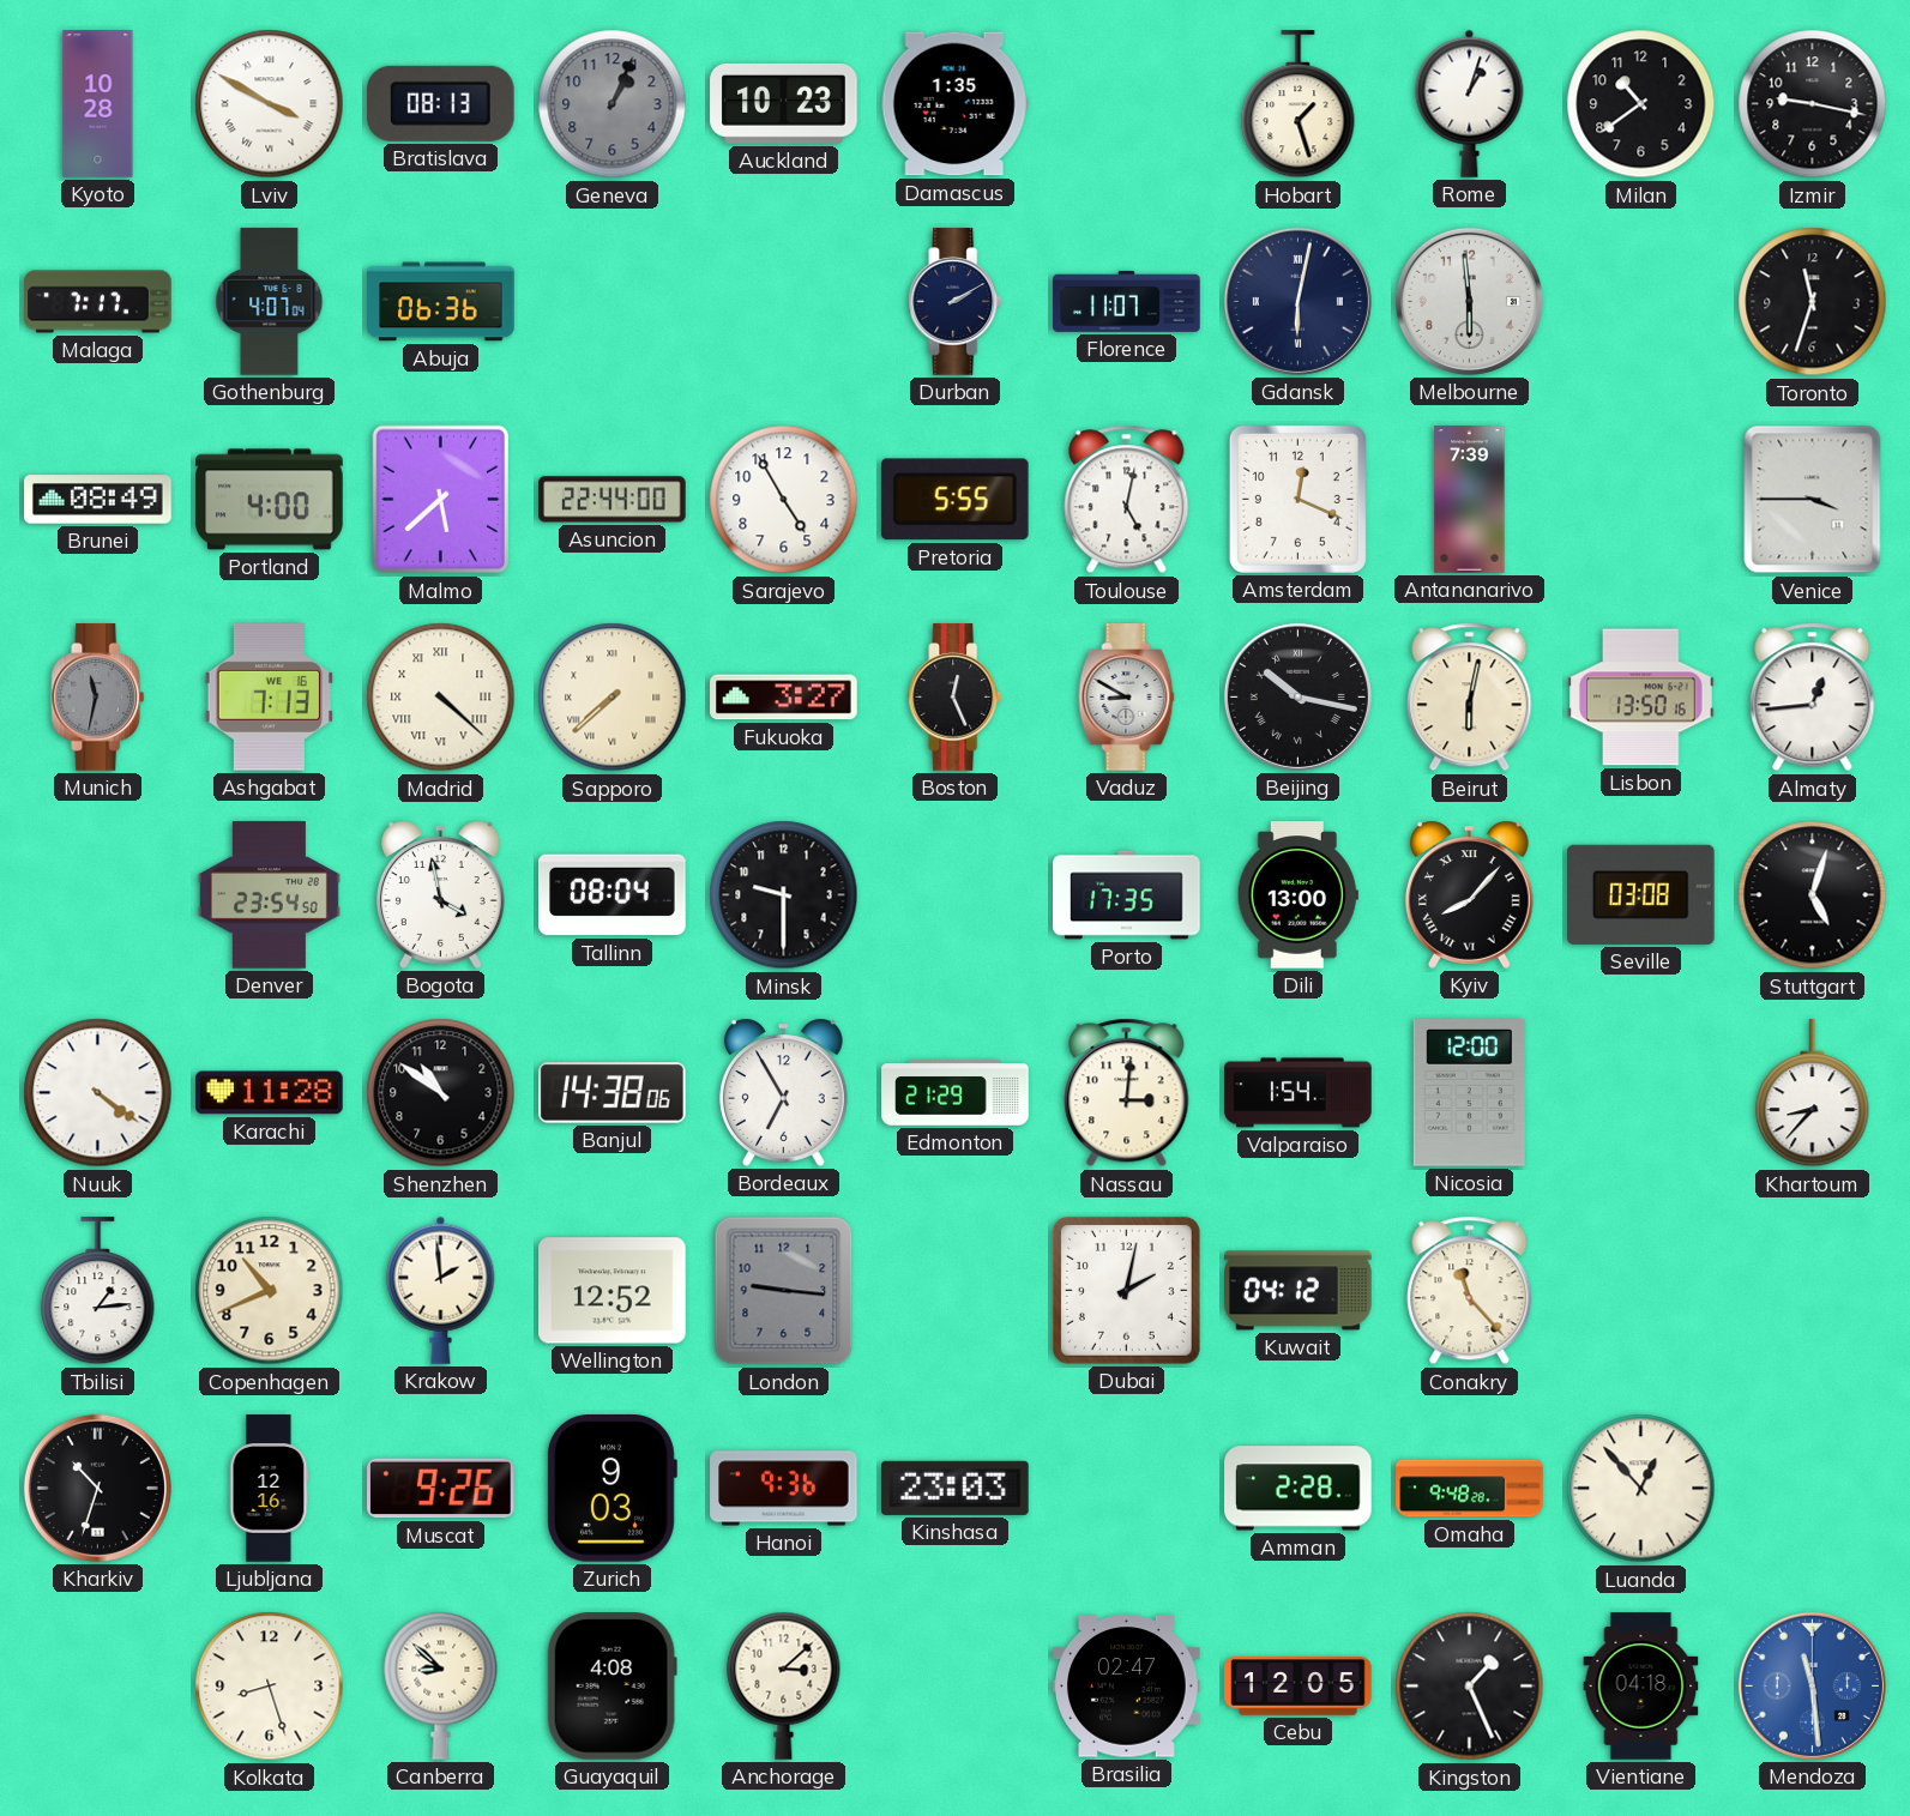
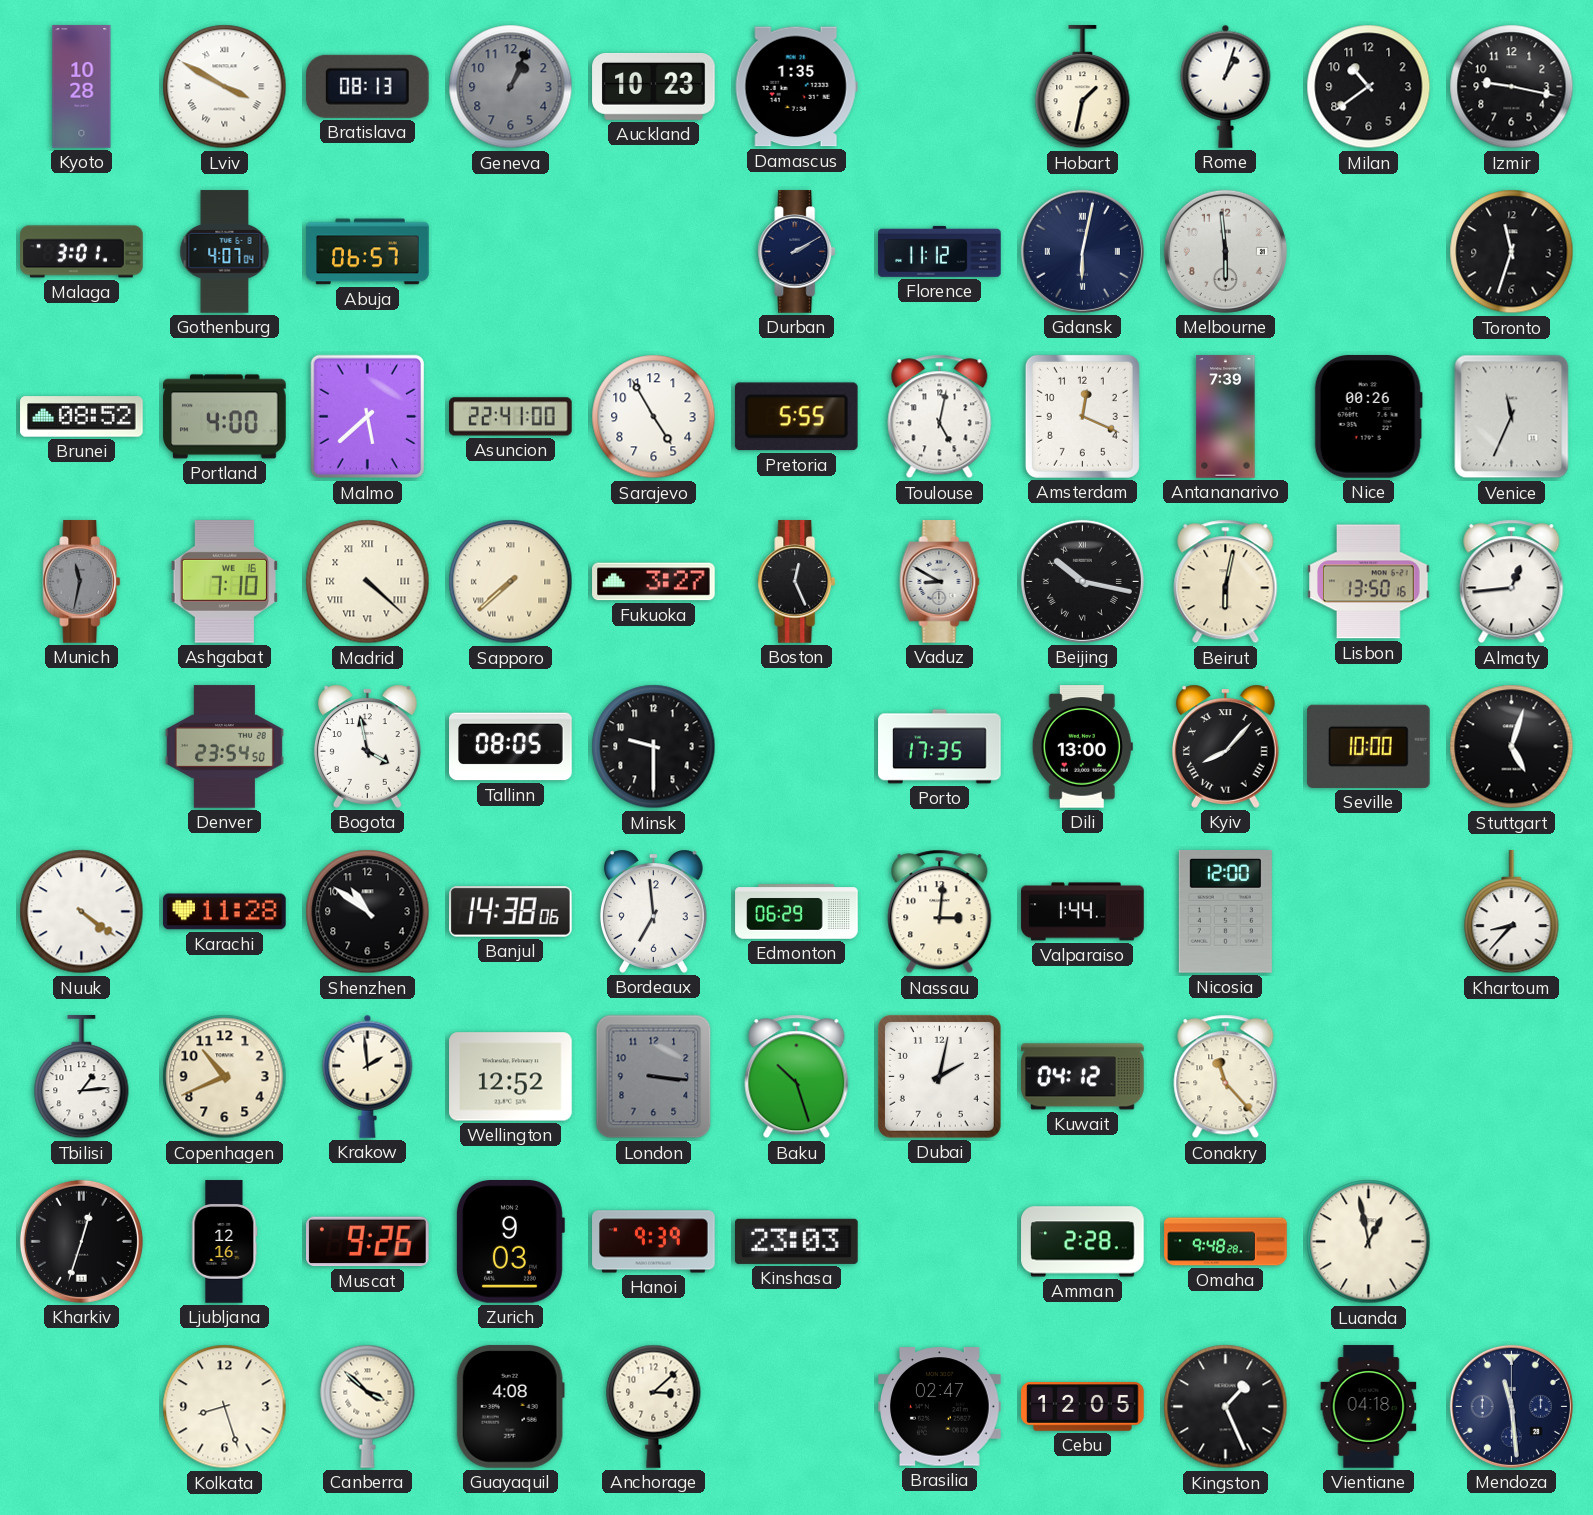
Hobart: 1:27 -> 1:32 (1083, 87)
Malaga: 7:17 -> 3:01 (82, 252)
Abuja: 06:36 -> 06:57 (368, 252)
Florence: 11:07 -> 11:12 (940, 251)
Brunei: 08:49 -> 08:52 (82, 417)
Asuncion: 22:44 -> 22:41 (511, 417)
Nice: none -> 00:26 (1368, 417)
Venice: 3:45 -> 11:34 (1512, 417)
Ashgabat: 7:13 -> 7:10 (224, 582)
Tallinn: 08:04 -> 08:05 (511, 747)
Seville: 03:08 -> 10:00 (1369, 746)
Bordeaux: 6:55 -> 6:59 (653, 911)
Edmonton: 21:29 -> 06:29 (797, 912)
Valparaiso: 1:54 -> 1:44 (1083, 912)
London: 9:16 -> 3:16 (654, 1077)
Baku: none -> 10:27 (797, 1077)
Kharkiv: 10:33 -> 12:33 (81, 1241)
Hanoi: 9:36 -> 9:39 (654, 1242)
Luanda: 12:53 -> 12:58 (1369, 1242)
Canberra: 8:52 -> 3:52 (368, 1406)
Mendoza dial: blue -> navy (1511, 1406)
